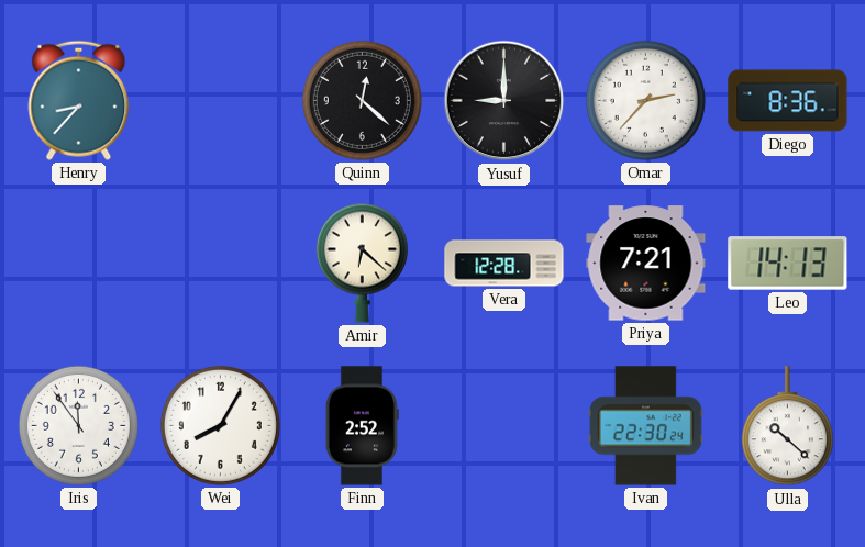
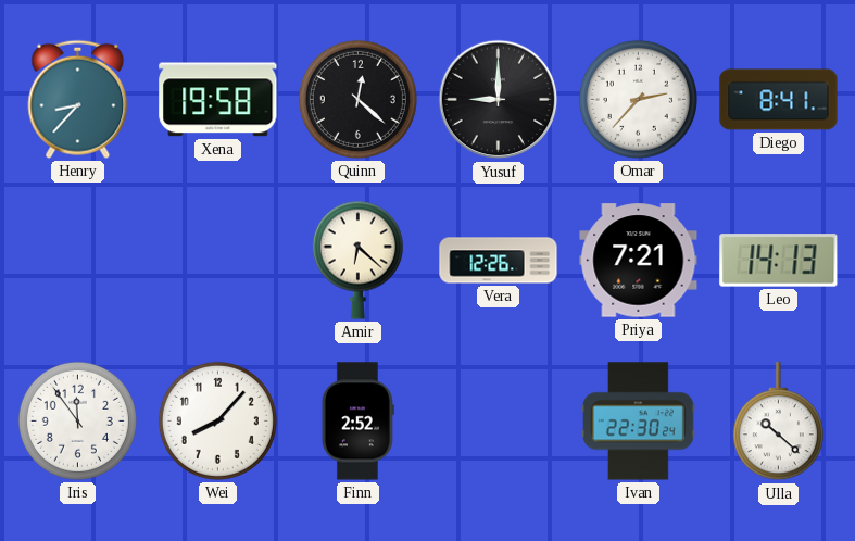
Xena: none -> 19:58 (218, 100)
Diego: 8:36 -> 8:41 (779, 100)
Vera: 12:28 -> 12:26 (499, 261)
Wei: 8:05 -> 8:07 (217, 420)
